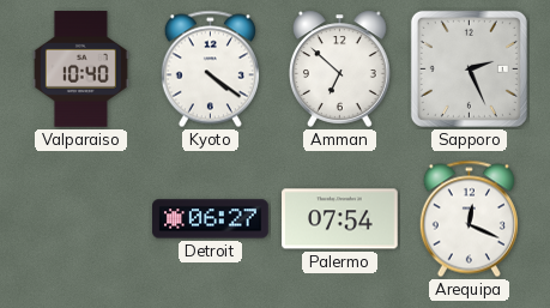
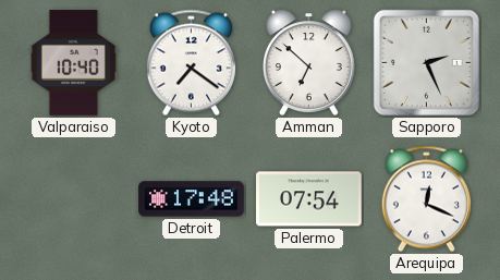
Kyoto: 4:21 -> 7:21 (191, 63)
Detroit: 06:27 -> 17:48 (192, 199)
